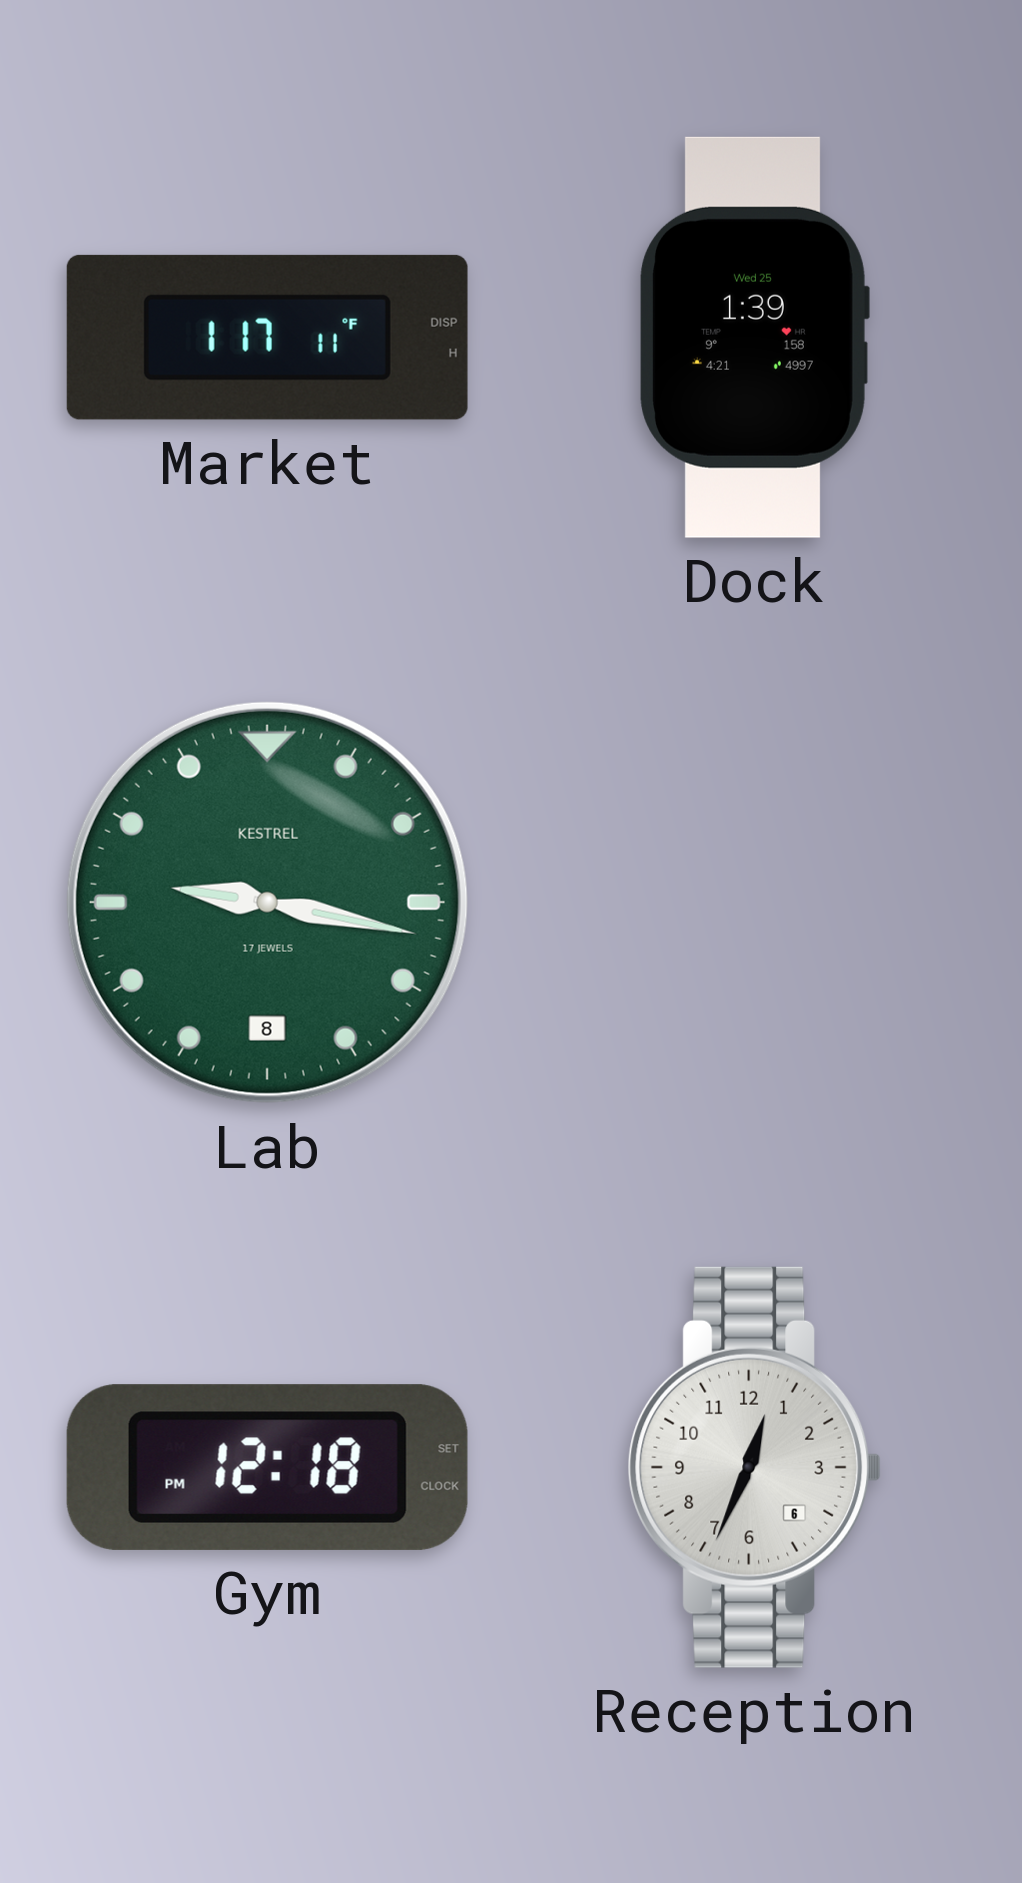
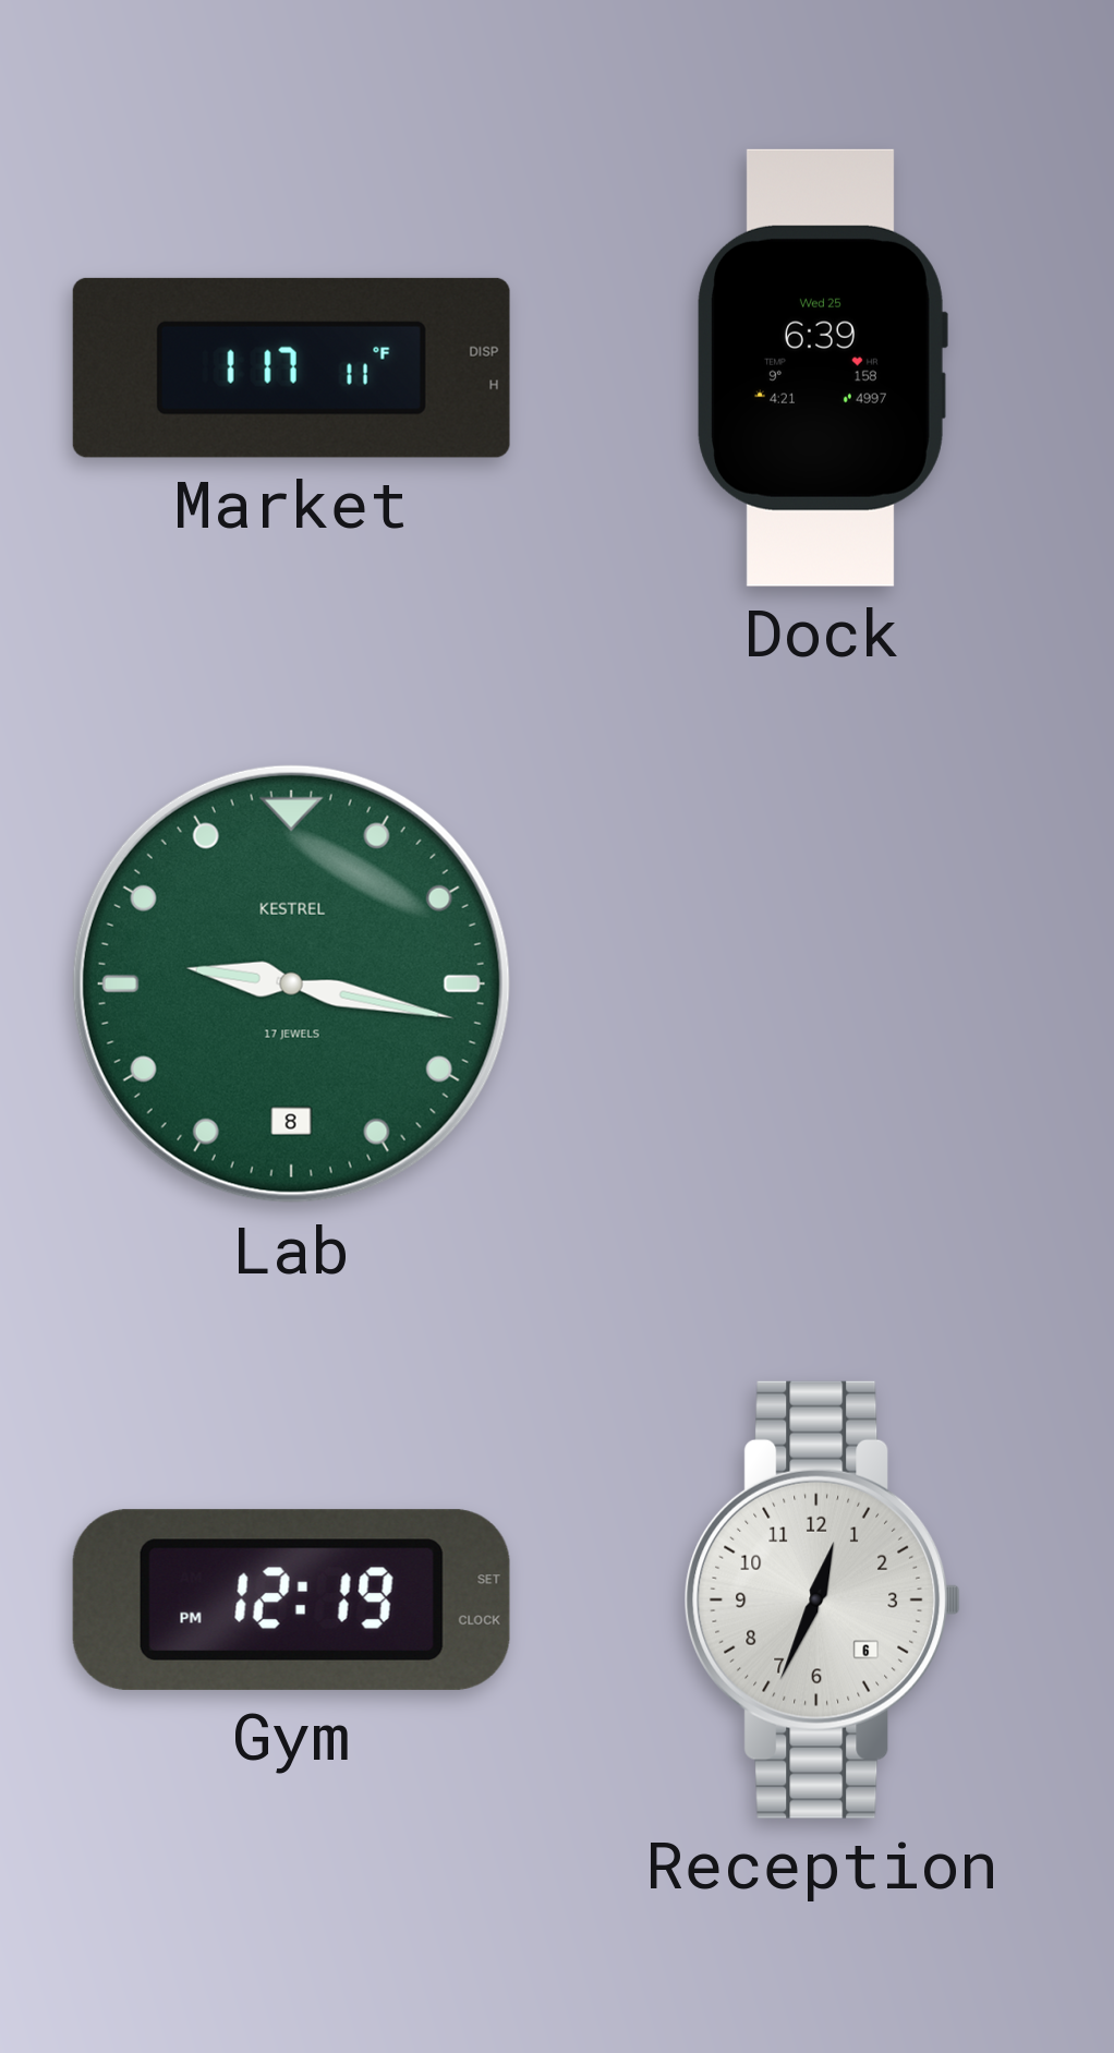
Dock: 1:39 -> 6:39 (822, 367)
Gym: 12:18 -> 12:19 (291, 1599)
